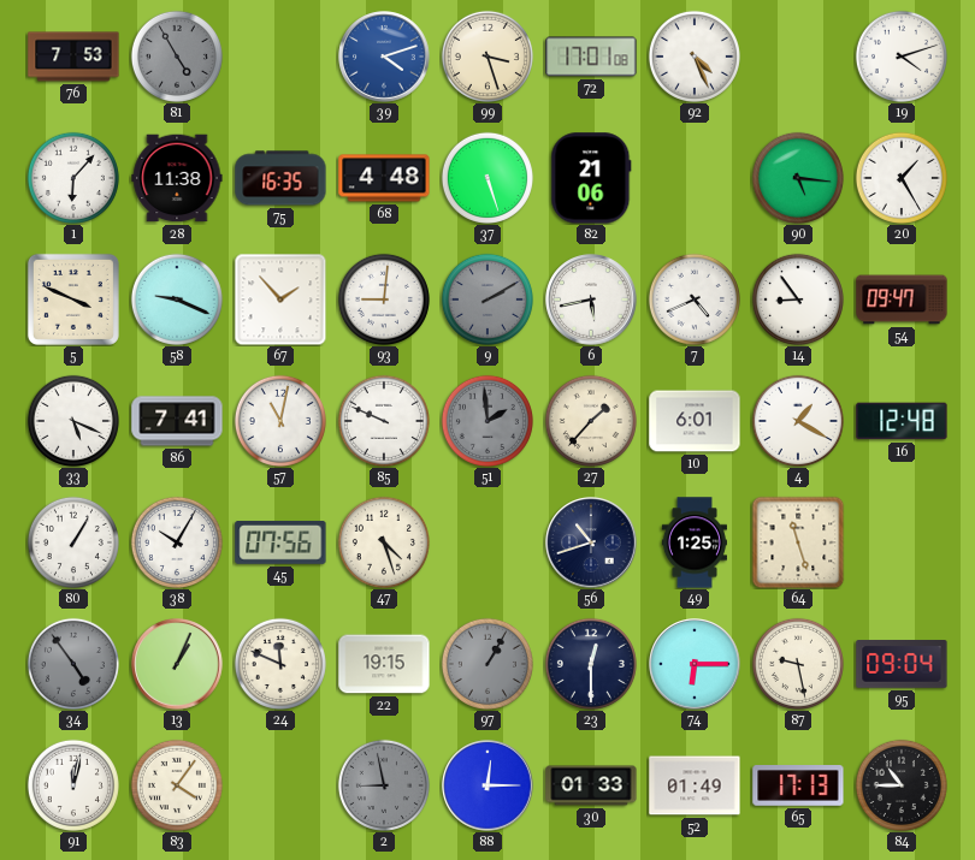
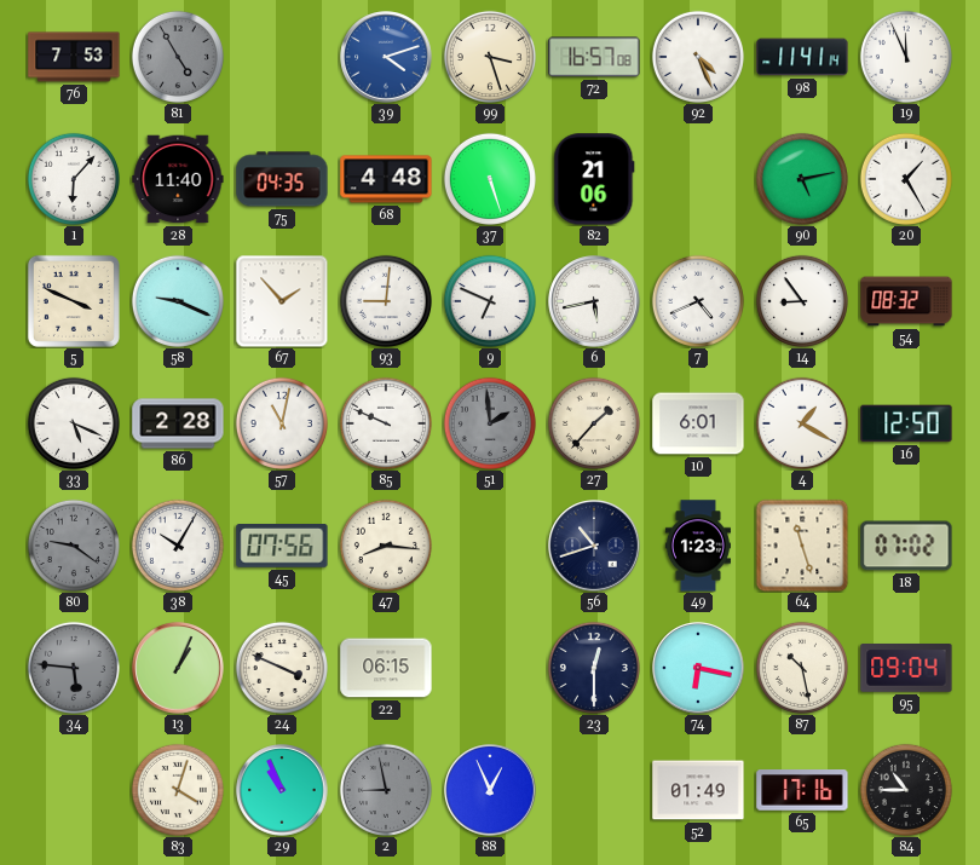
72: 17:01 -> 16:57 (594, 57)
98: none -> 11:41 (802, 57)
19: 4:12 -> 11:56 (906, 57)
28: 11:38 -> 11:40 (178, 179)
75: 16:35 -> 04:35 (282, 179)
90: 5:16 -> 5:13 (802, 179)
9: 2:10 -> 6:49 (490, 301)
9 dial: grey -> white (490, 301)
54: 09:47 -> 08:32 (906, 301)
86: 7:41 -> 2:28 (178, 423)
16: 12:48 -> 12:50 (906, 423)
80: 1:05 -> 9:21 (74, 546)
80 dial: white -> grey (74, 546)
47: 4:27 -> 8:16 (386, 546)
49: 1:25 -> 1:23 (698, 546)
18: none -> 07:02 (906, 546)
34: 4:54 -> 5:46 (74, 668)
24: 11:49 -> 3:49 (282, 668)
22: 19:15 -> 06:15 (386, 668)
97: 1:05 -> none (487, 664)
74: 6:15 -> 6:17 (698, 668)
87: 9:28 -> 10:28 (802, 668)
91: 12:02 -> none (73, 785)
83: 4:06 -> 4:03 (178, 790)
29: none -> 10:56 (282, 790)
88: 12:15 -> 12:56 (490, 790)
30: 01:33 -> none (591, 785)
65: 17:13 -> 17:16 (802, 790)
